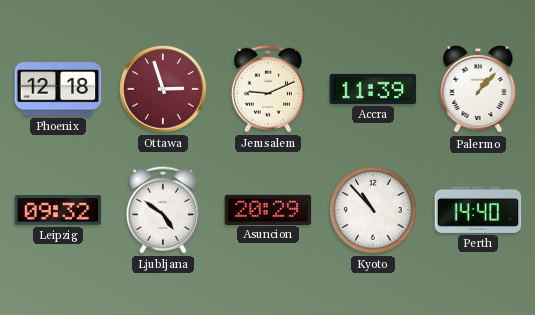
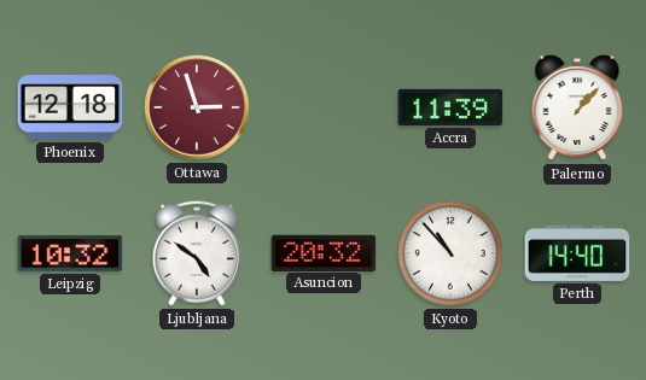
Jerusalem: 9:11 -> none (268, 89)
Leipzig: 09:32 -> 10:32 (70, 253)
Asuncion: 20:29 -> 20:32 (324, 252)
